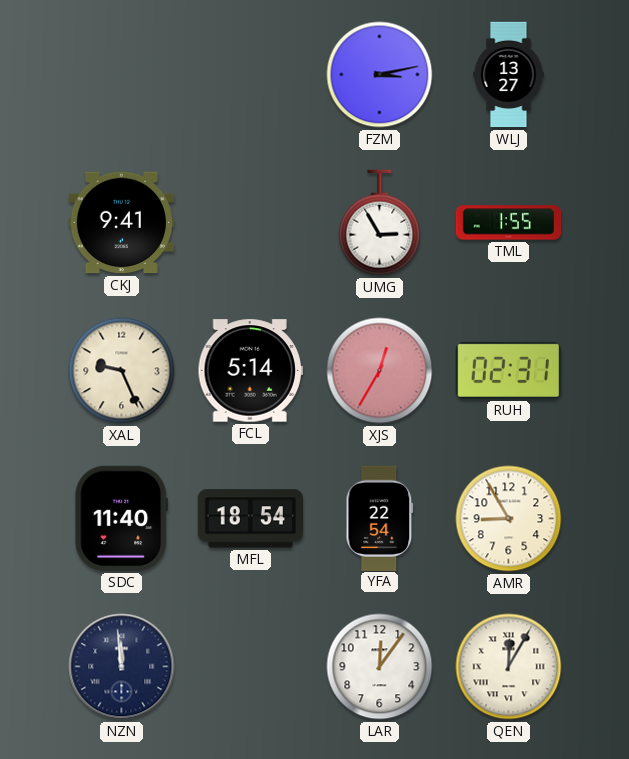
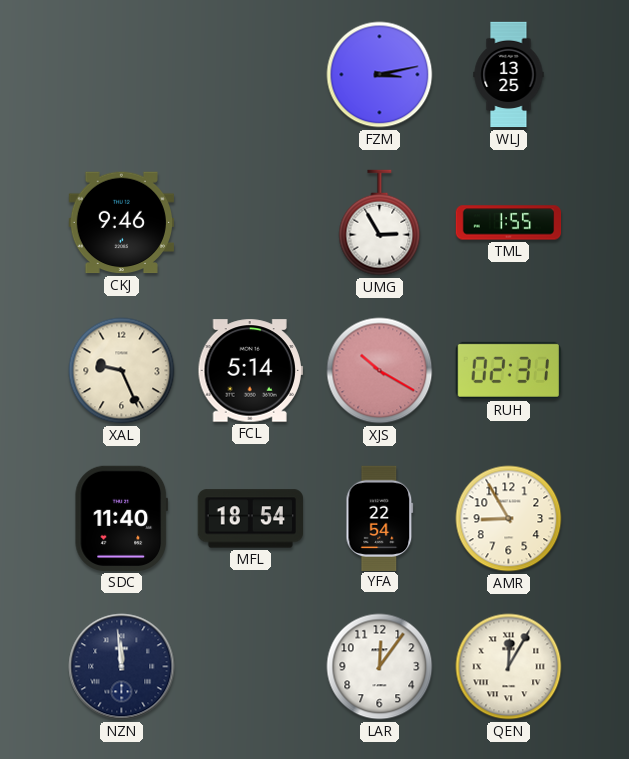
WLJ: 13:27 -> 13:25 (509, 75)
CKJ: 9:41 -> 9:46 (121, 223)
XJS: 12:35 -> 10:20 (380, 371)
